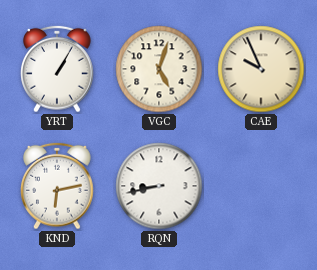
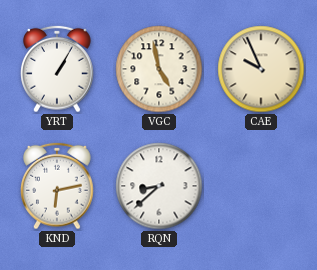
VGC: 5:03 -> 4:58 (159, 69)
RQN: 8:43 -> 8:38 (159, 186)
